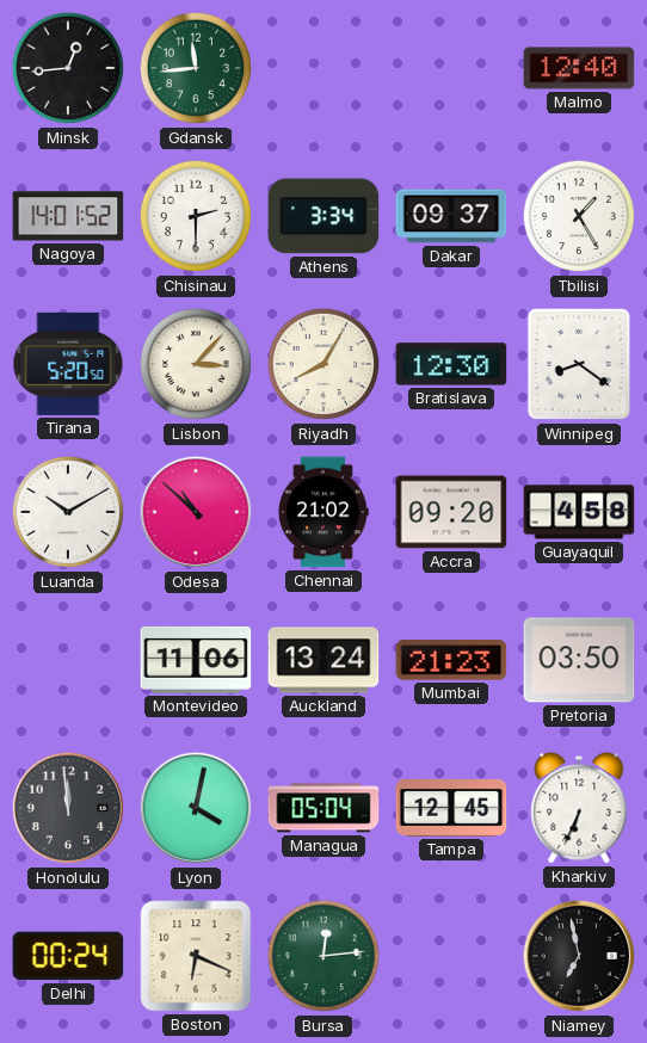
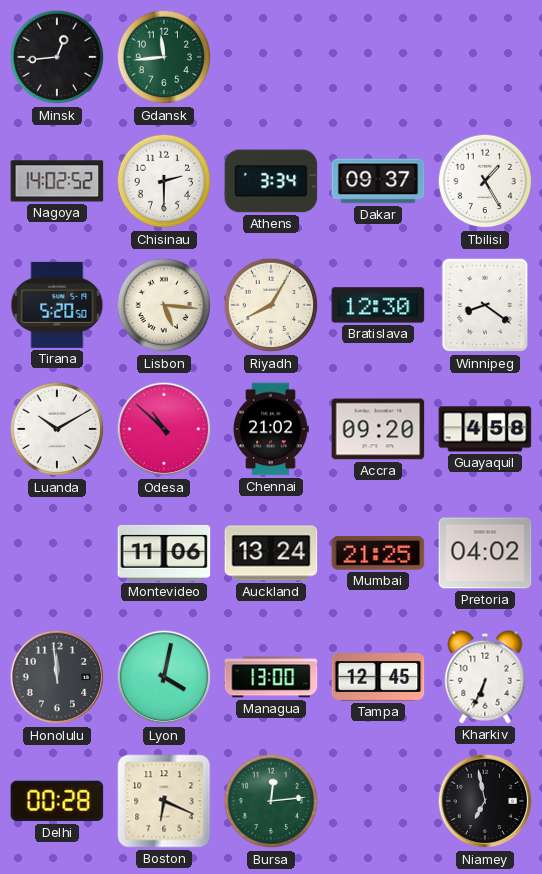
Malmo: 12:40 -> none (579, 68)
Nagoya: 14:01 -> 14:02 (57, 181)
Lisbon: 3:07 -> 5:16 (164, 305)
Mumbai: 21:23 -> 21:25 (378, 553)
Pretoria: 03:50 -> 04:02 (485, 553)
Managua: 05:04 -> 13:00 (271, 677)
Delhi: 00:24 -> 00:28 (57, 801)
